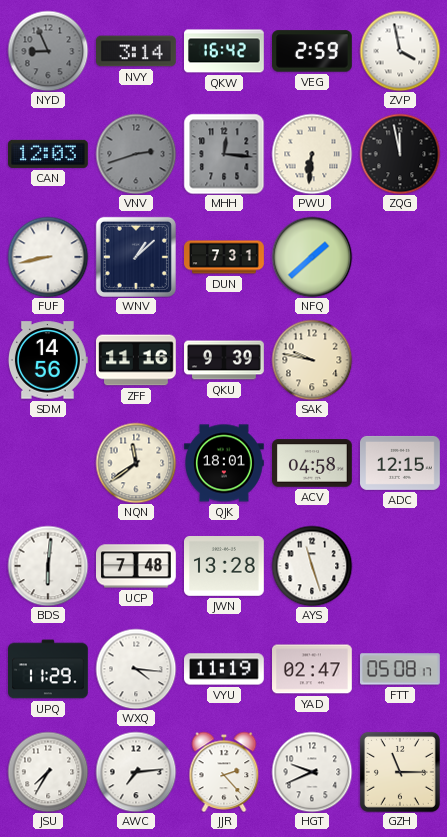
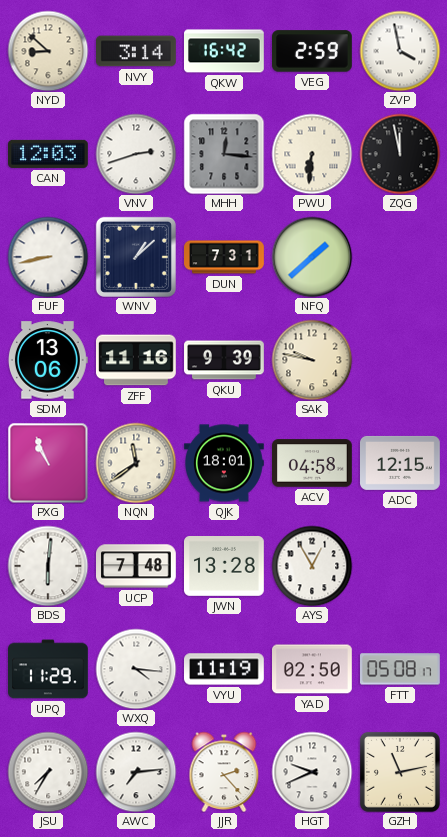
NYD: 8:56 -> 8:52 (48, 51)
NYD dial: grey -> cream (48, 51)
VNV dial: grey -> white (136, 154)
SDM: 14:56 -> 13:06 (48, 360)
PXG: none -> 10:56 (48, 463)
AYS: 11:27 -> 12:55 (312, 566)
YAD: 02:47 -> 02:50 (313, 669)
GZH: 11:15 -> 11:13 (400, 772)
